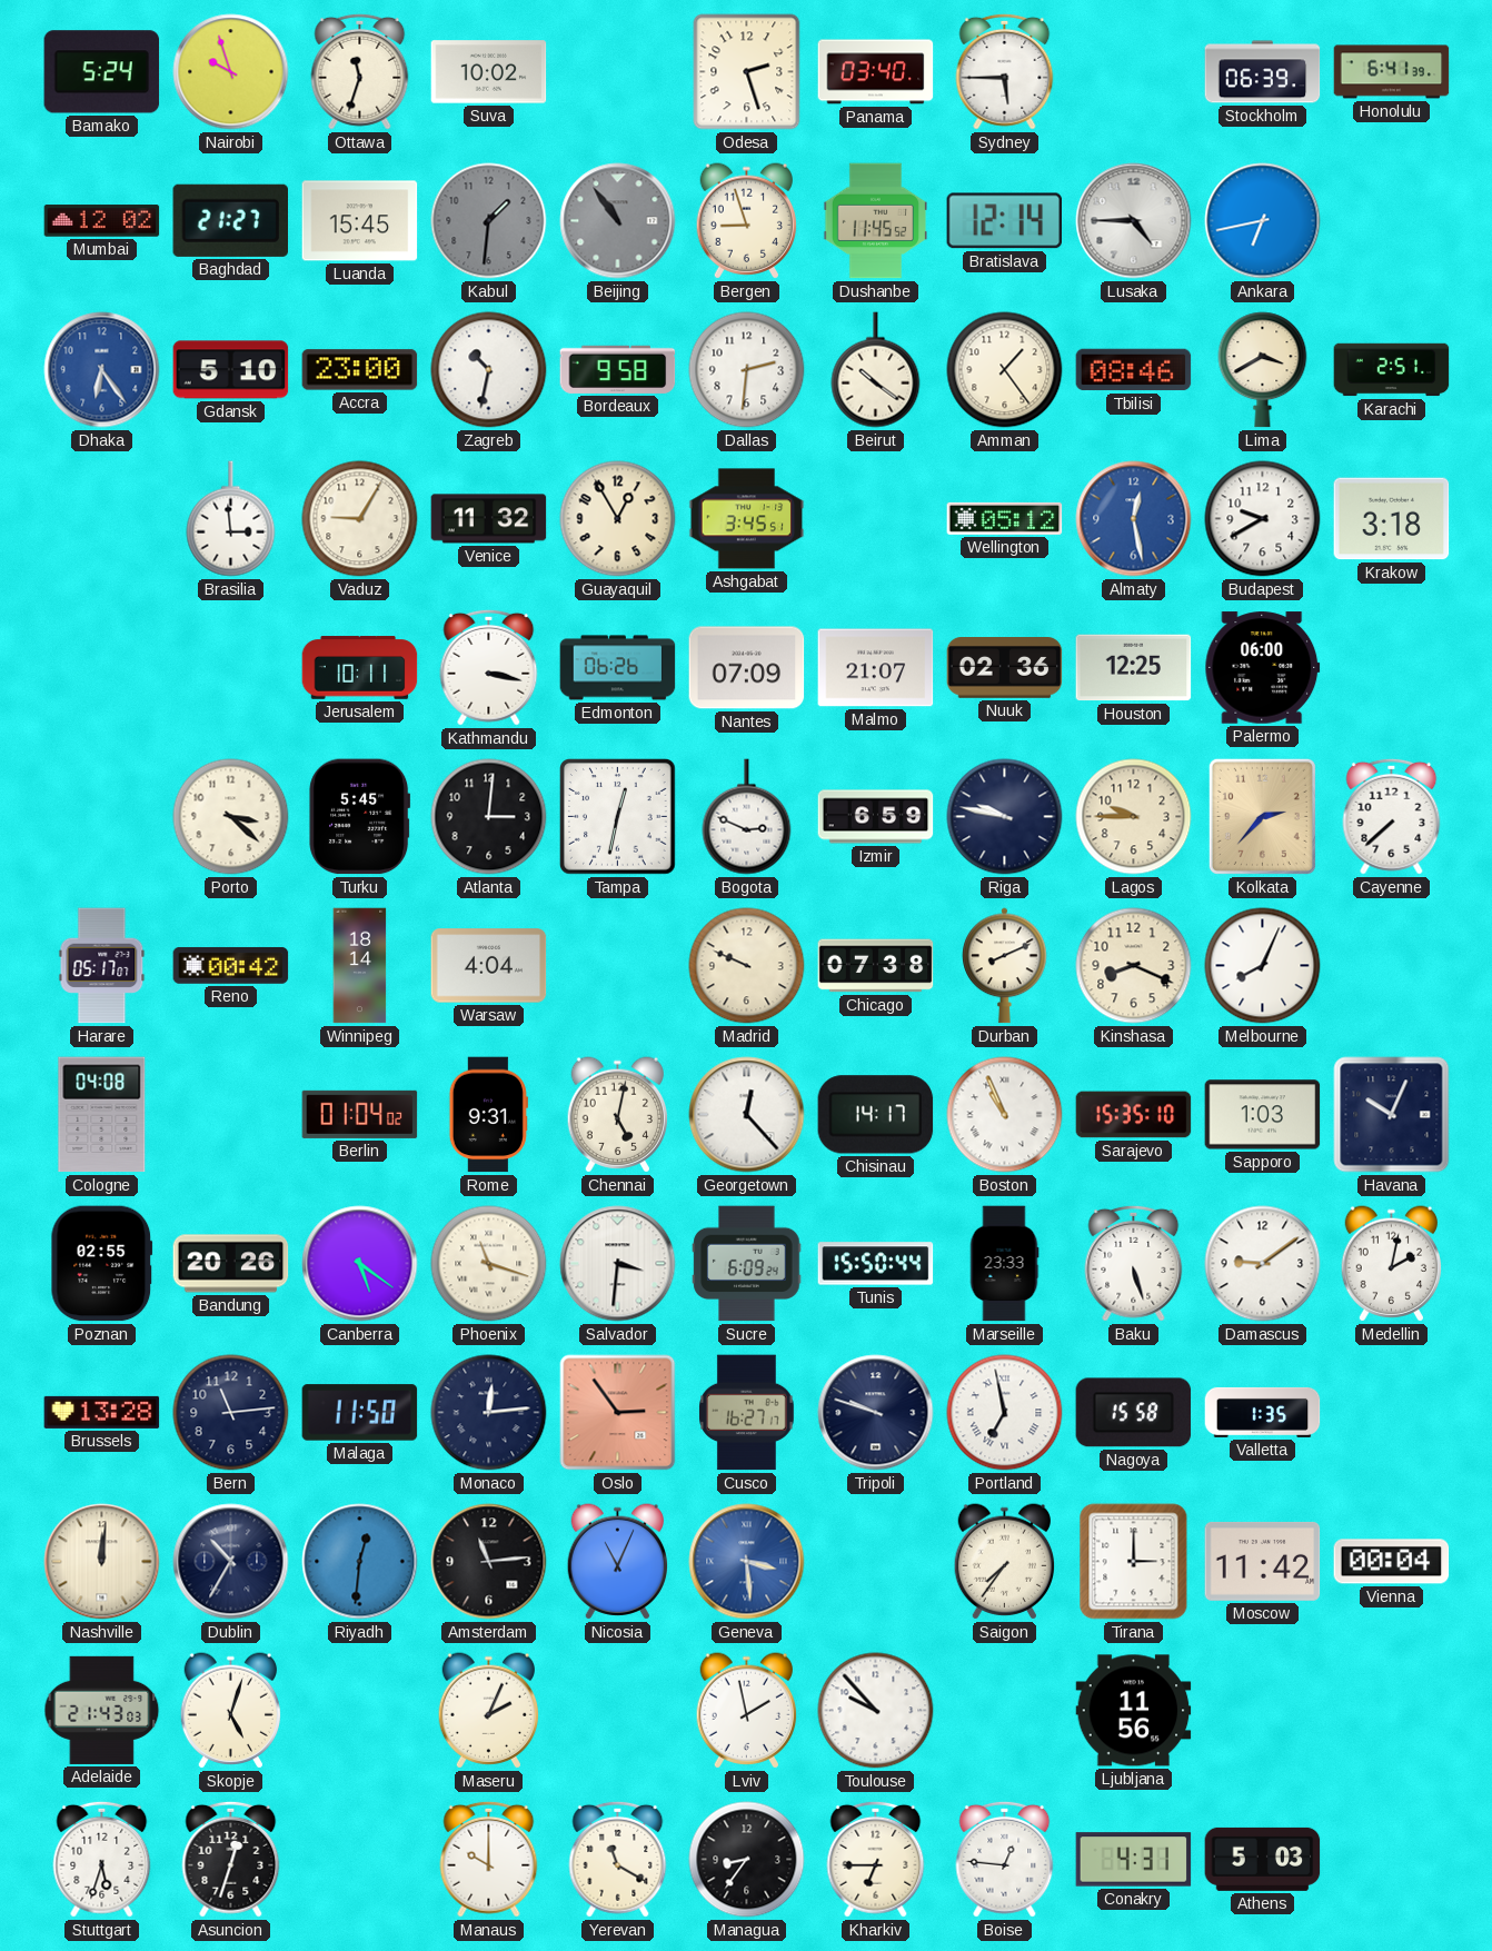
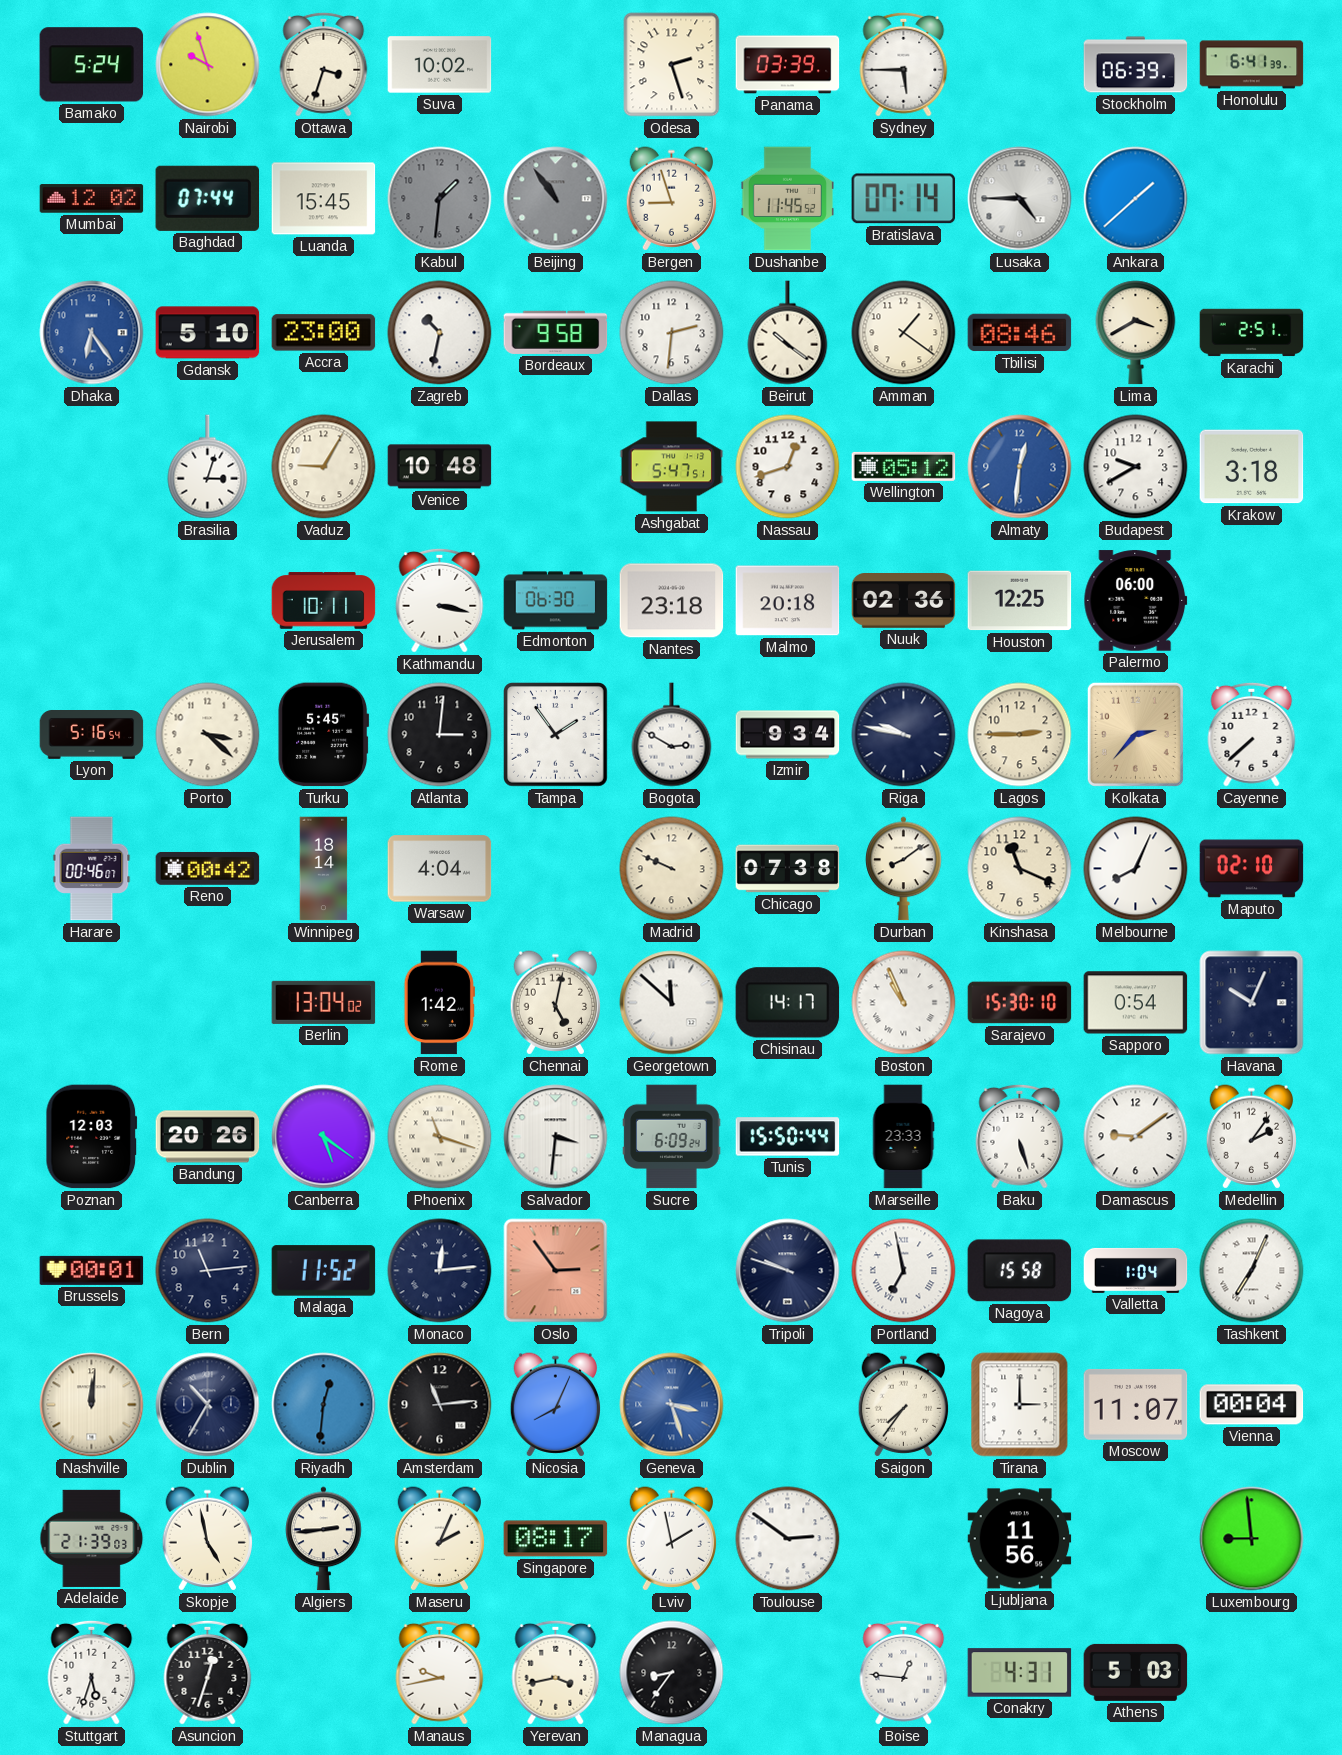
Ottawa: 11:33 -> 3:33 (324, 64)
Panama: 03:40 -> 03:39 (788, 65)
Baghdad: 21:27 -> 07:44 (207, 198)
Bratislava: 12:14 -> 07:14 (904, 199)
Ankara: 6:43 -> 1:38 (1136, 199)
Amman: 1:24 -> 1:21 (904, 333)
Brasilia: 2:59 -> 3:03 (208, 467)
Venice: 11:32 -> 10:48 (440, 467)
Guayaquil: 12:55 -> none (618, 519)
Ashgabat: 3:45 -> 5:47 (672, 467)
Nassau: none -> 12:42 (788, 467)
Almaty: 12:28 -> 12:31 (1020, 467)
Edmonton: 06:26 -> 06:30 (556, 601)
Nantes: 07:09 -> 23:18 (672, 601)
Malmo: 21:07 -> 20:18 (788, 601)
Lyon: none -> 5:16 (92, 735)
Tampa: 12:32 -> 1:54 (556, 735)
Bogota: 2:49 -> 2:50 (672, 735)
Izmir: 6:59 -> 9:34 (788, 735)
Lagos: 9:45 -> 2:45 (1020, 735)
Harare: 05:17 -> 00:46 (92, 869)
Durban: 8:11 -> 8:09 (904, 869)
Kinshasa: 8:19 -> 11:19 (1020, 869)
Maputo: none -> 02:10 (1252, 869)
Cologne: 04:08 -> none (102, 1115)
Berlin: 01:04 -> 13:04 (324, 1002)
Rome: 9:31 -> 1:42 (439, 1003)
Georgetown: 12:23 -> 11:52 (672, 1003)
Sarajevo: 15:35 -> 15:30 (1020, 1003)
Sapporo: 1:03 -> 0:54 (1136, 1003)
Poznan: 02:55 -> 12:03 (92, 1137)
Medellin: 2:02 -> 2:06 (1252, 1137)
Brussels: 13:28 -> 00:01 (92, 1270)
Malaga: 11:50 -> 11:52 (324, 1271)
Cusco: 16:27 -> none (747, 1413)
Valletta: 1:35 -> 1:04 (1136, 1270)
Tashkent: none -> 7:04 (1252, 1271)
Nicosia: 11:04 -> 8:04 (556, 1405)
Geneva: 3:29 -> 3:27 (672, 1405)
Moscow: 11:42 -> 11:07 (1136, 1404)
Adelaide: 21:43 -> 21:39 (92, 1538)
Skopje: 5:03 -> 4:58 (208, 1539)
Algiers: none -> 2:44 (324, 1539)
Singapore: none -> 08:17 (556, 1539)
Toulouse: 9:53 -> 2:51 (788, 1539)
Luxembourg: none -> 8:59 (1252, 1539)
Manaus: 10:00 -> 9:43 (440, 1672)
Yerevan: 11:20 -> 3:43 (556, 1672)
Kharkiv: 6:45 -> none (876, 1859)
